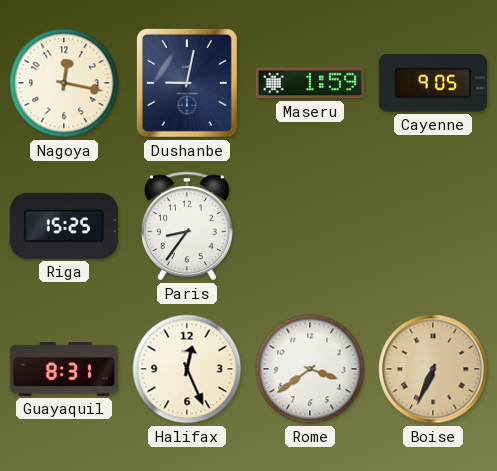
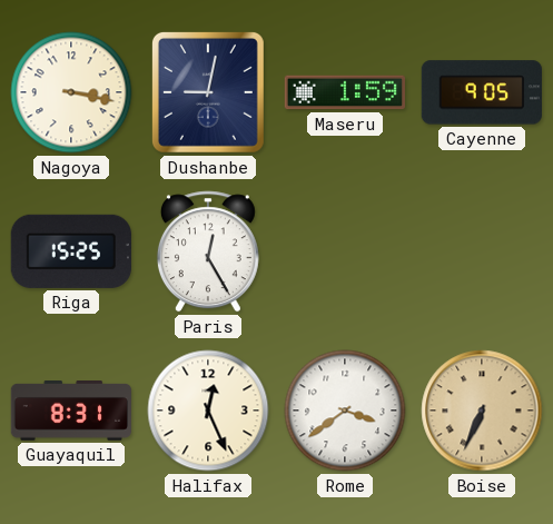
Nagoya: 12:17 -> 3:17 (71, 92)
Paris: 8:36 -> 12:25 (208, 251)
